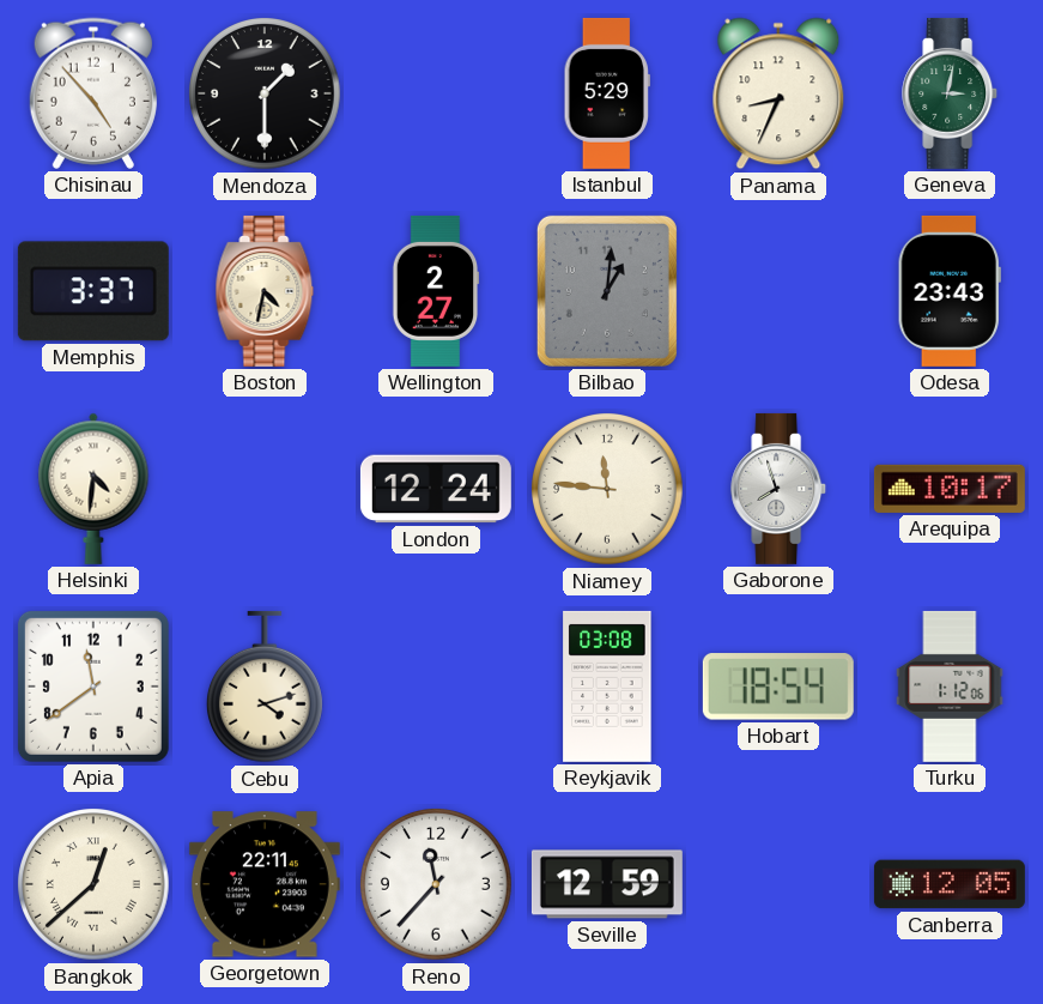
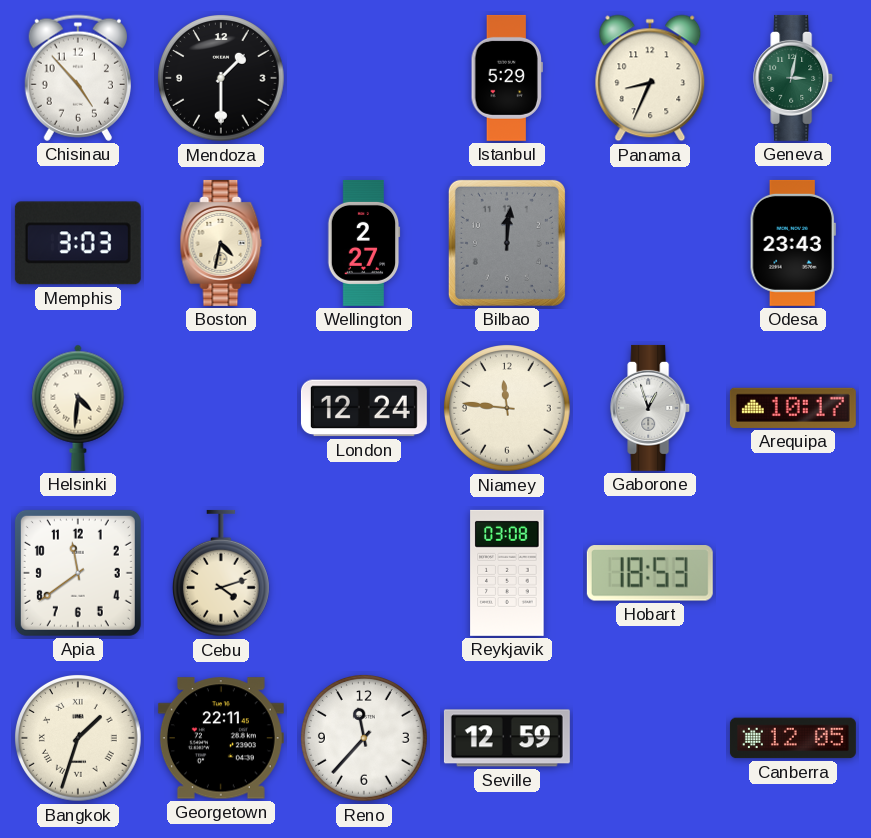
Memphis: 3:37 -> 3:03 (78, 243)
Bilbao: 1:01 -> 12:01 (507, 243)
Gaborone: 7:57 -> 12:57 (651, 408)
Hobart: 18:54 -> 18:53 (650, 573)
Turku: 1:12 -> none (950, 687)
Bangkok: 12:38 -> 1:33 (79, 739)
